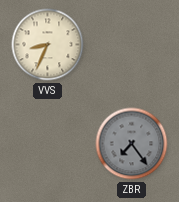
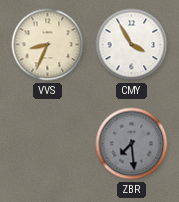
CMY: none -> 3:55 (132, 45)
ZBR: 7:24 -> 7:29 (132, 144)
